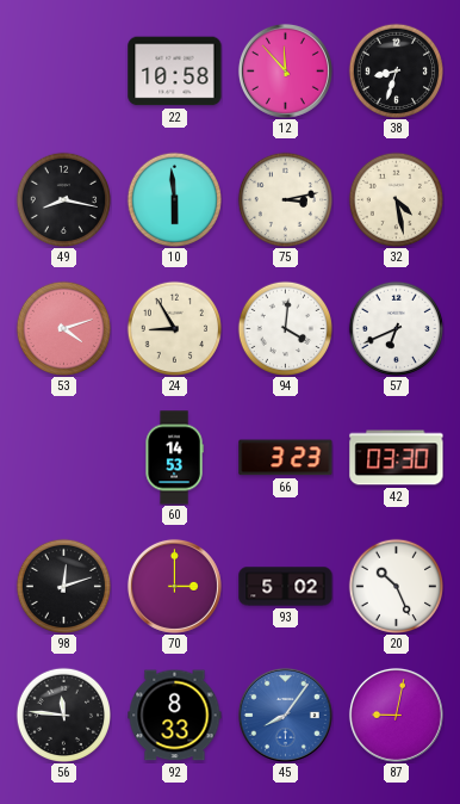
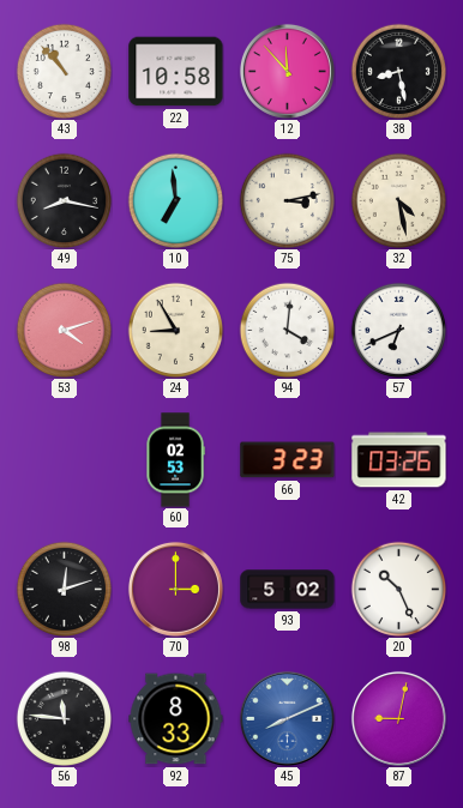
43: none -> 10:53 (64, 71)
38: 8:33 -> 8:28 (398, 71)
10: 5:59 -> 6:59 (175, 200)
60: 14:53 -> 02:53 (175, 460)
42: 03:30 -> 03:26 (399, 460)
45: 8:06 -> 8:11 (287, 718)
